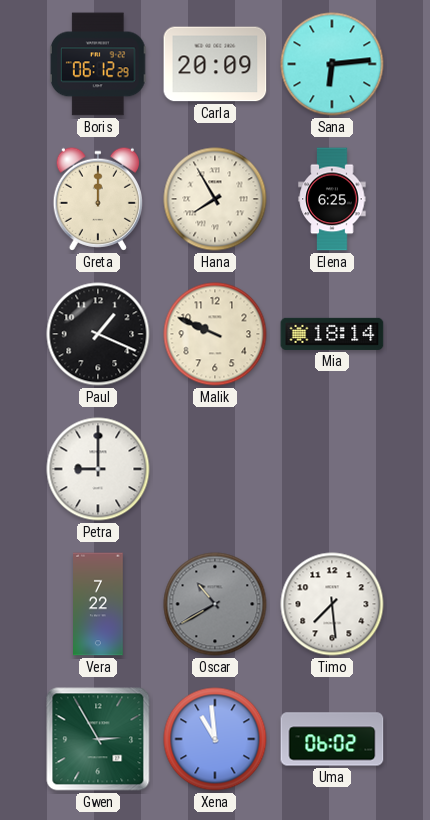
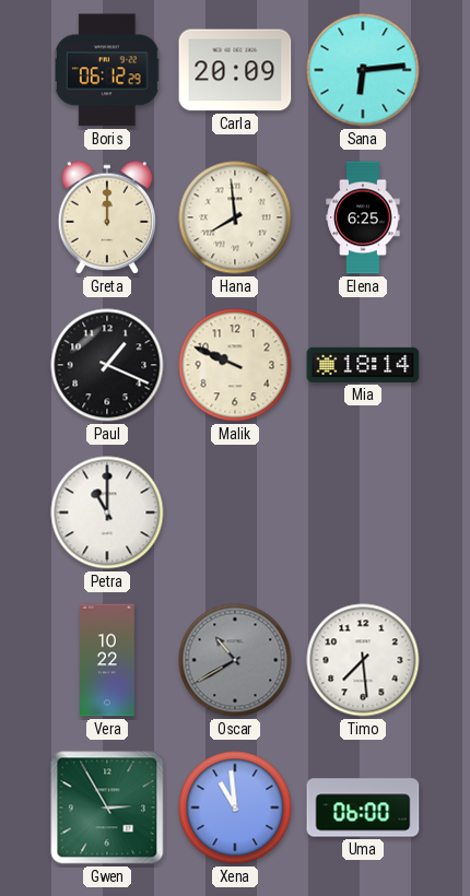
Hana: 7:55 -> 7:59 (235, 217)
Petra: 9:00 -> 11:00 (107, 512)
Vera: 7:22 -> 10:22 (108, 660)
Uma: 06:02 -> 06:00 (363, 807)
